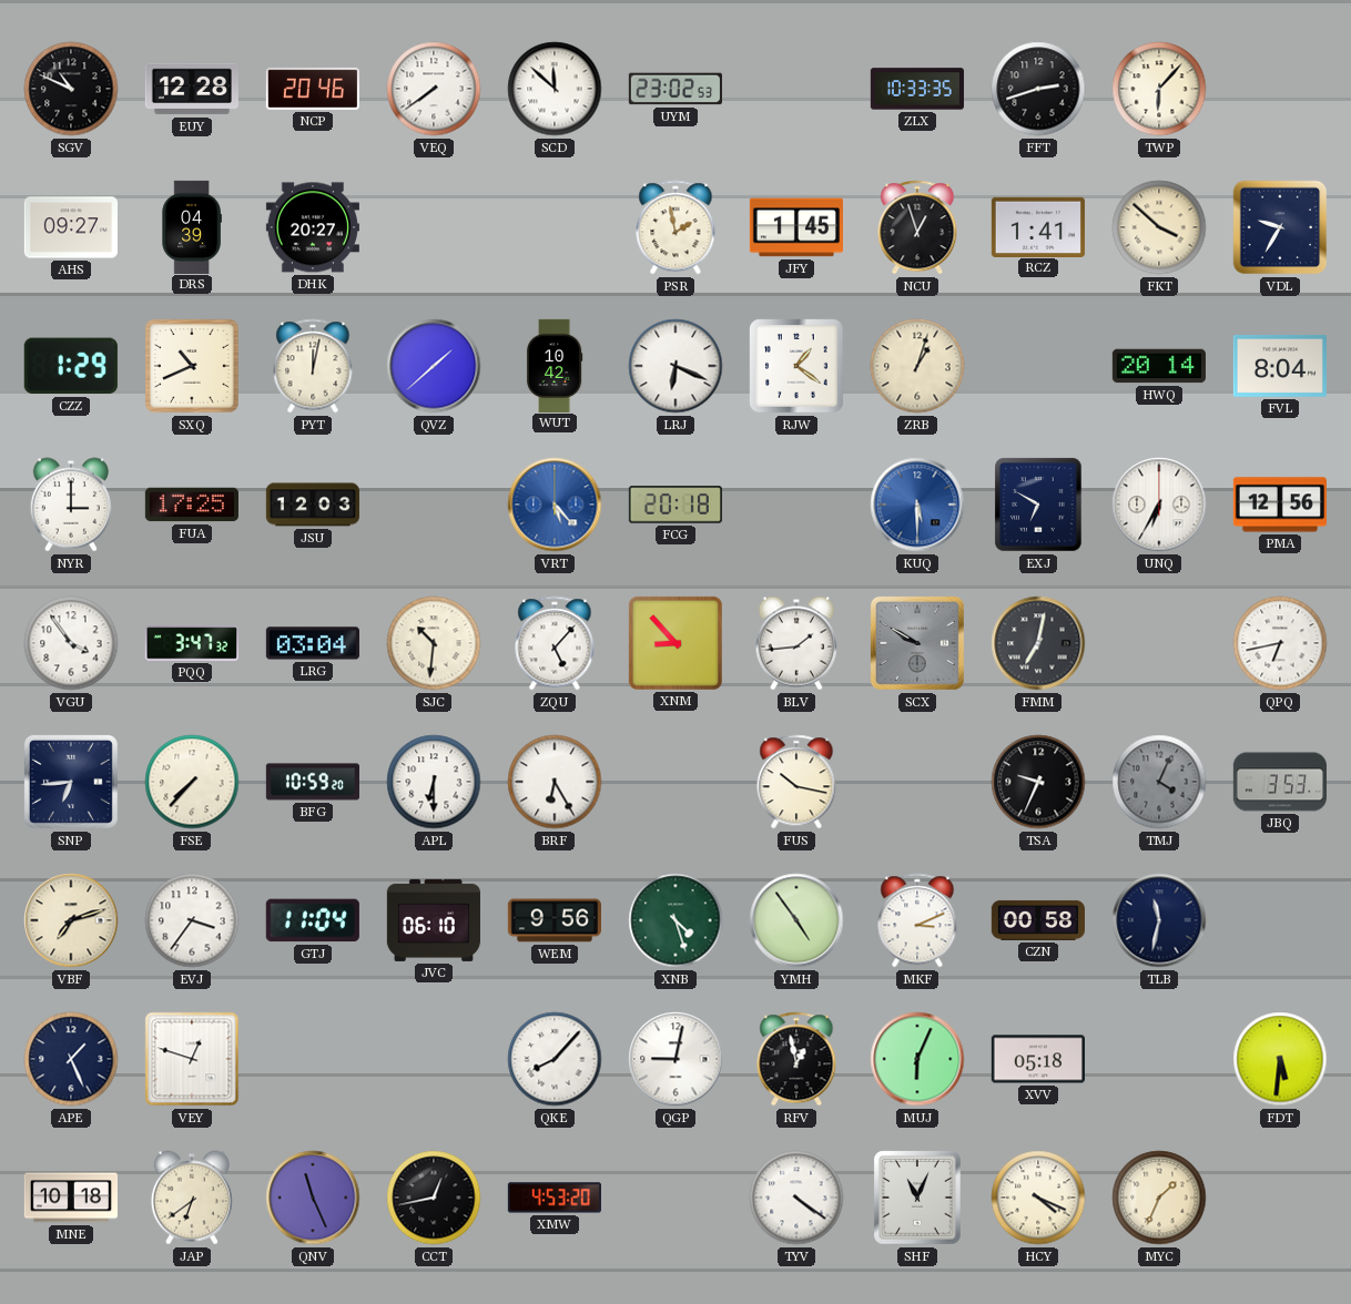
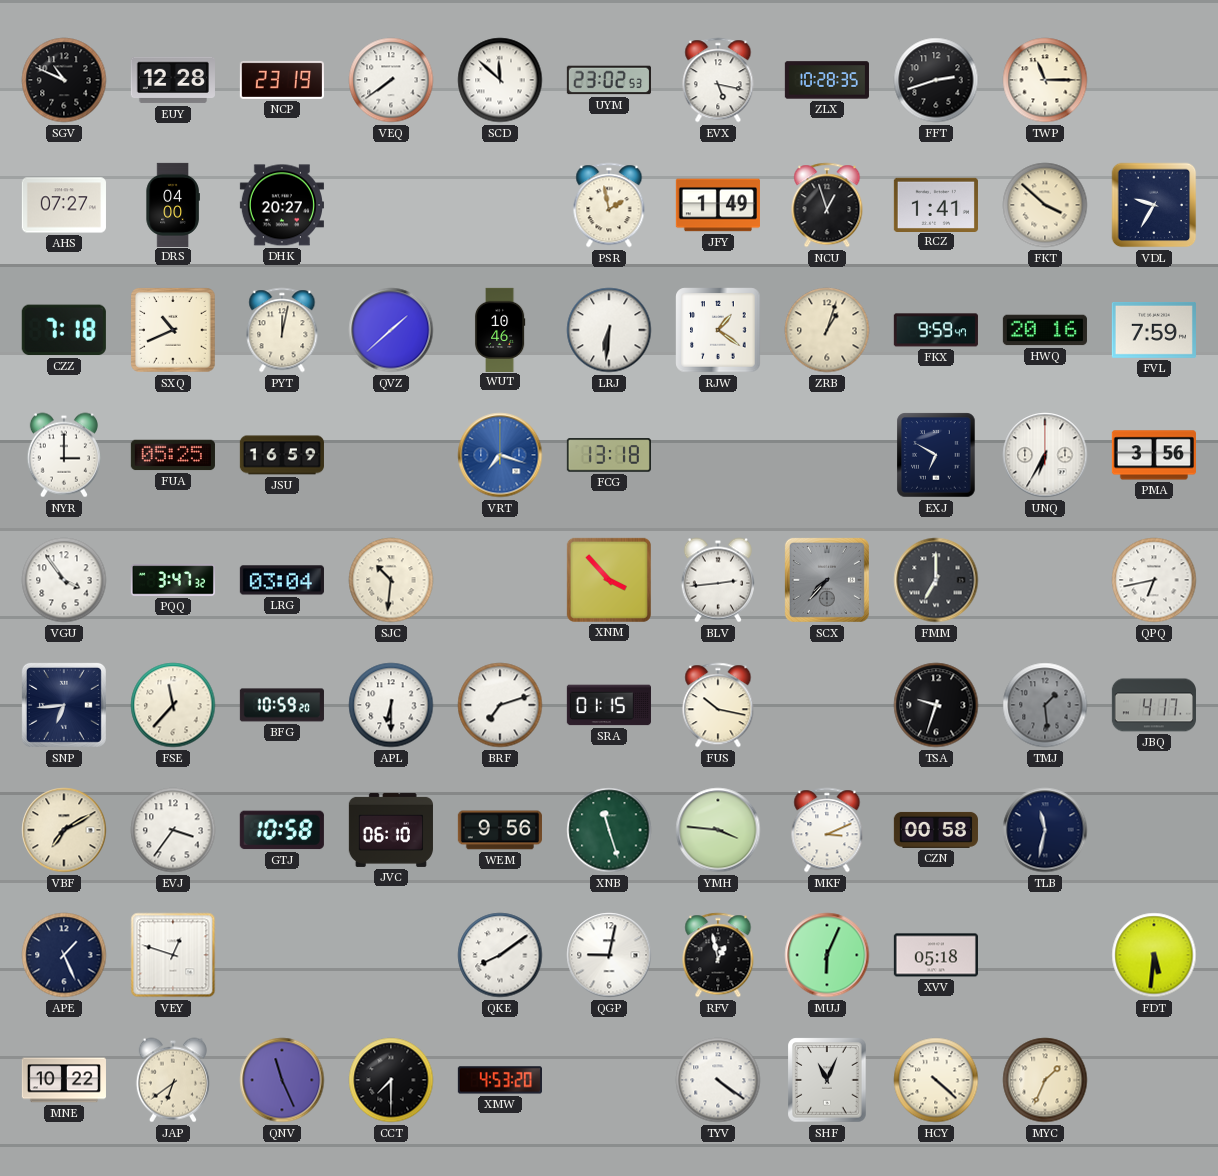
NCP: 20:46 -> 23:19 (282, 80)
EVX: none -> 5:17 (718, 80)
ZLX: 10:33 -> 10:28 (826, 80)
TWP: 6:07 -> 11:15 (1045, 80)
AHS: 09:27 -> 07:27 (64, 205)
DRS: 04:39 -> 04:00 (173, 204)
JFY: 1:45 -> 1:49 (718, 205)
CZZ: 1:29 -> 7:18 (64, 330)
WUT: 10:42 -> 10:46 (500, 329)
LRJ: 6:19 -> 6:31 (609, 330)
FKX: none -> 9:59 (936, 330)
HWQ: 20:14 -> 20:16 (1045, 330)
FVL: 8:04 -> 7:59 (1154, 330)
FUA: 17:25 -> 05:25 (173, 455)
JSU: 12:03 -> 16:59 (282, 455)
VRT: 5:23 -> 7:18 (500, 455)
FCG: 20:18 -> 13:18 (609, 455)
KUQ: 5:30 -> none (917, 505)
PMA: 12:56 -> 3:56 (1154, 455)
ZQU: 5:07 -> none (555, 643)
XNM: 8:53 -> 3:53 (609, 580)
BLV: 1:44 -> 2:44 (718, 580)
SCX: 9:50 -> 7:37 (827, 580)
FMM: 7:02 -> 7:00 (936, 580)
FSE: 7:37 -> 11:37 (173, 705)
BRF: 6:25 -> 7:12 (500, 705)
SRA: none -> 01:15 (609, 705)
TSA: 9:34 -> 9:33 (936, 705)
TMJ: 4:04 -> 1:29 (1045, 705)
JBQ: 3:53 -> 4:17 (1154, 705)
VBF: 7:12 -> 7:10 (64, 830)
GTJ: 11:04 -> 10:58 (282, 830)
XNB: 4:27 -> 11:27 (609, 830)
YMH: 4:54 -> 3:46 (718, 830)
QKE: 8:07 -> 8:09 (500, 955)
MNE: 10:18 -> 10:22 (64, 1080)
CCT: 12:43 -> 7:30 (391, 1080)
HCY: 4:19 -> 4:22 (936, 1080)
